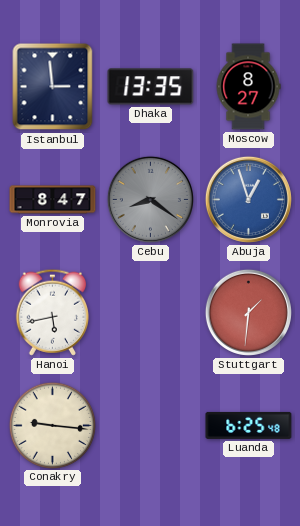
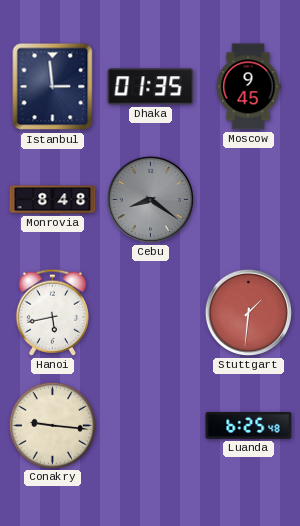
Dhaka: 13:35 -> 01:35 (151, 87)
Moscow: 8:27 -> 9:45 (248, 87)
Monrovia: 8:47 -> 8:48 (53, 200)
Abuja: 12:57 -> none (248, 199)
